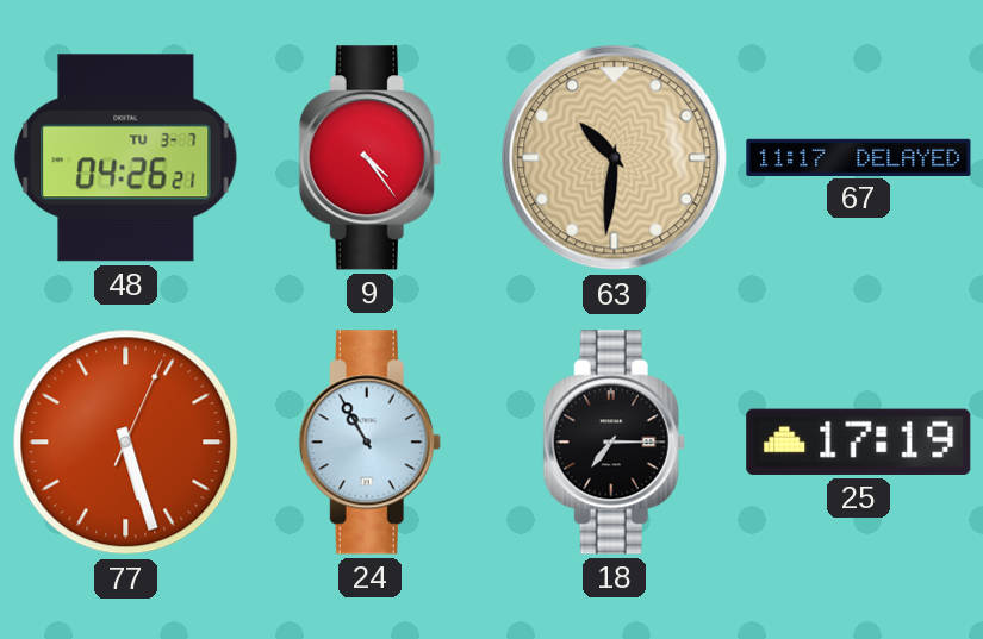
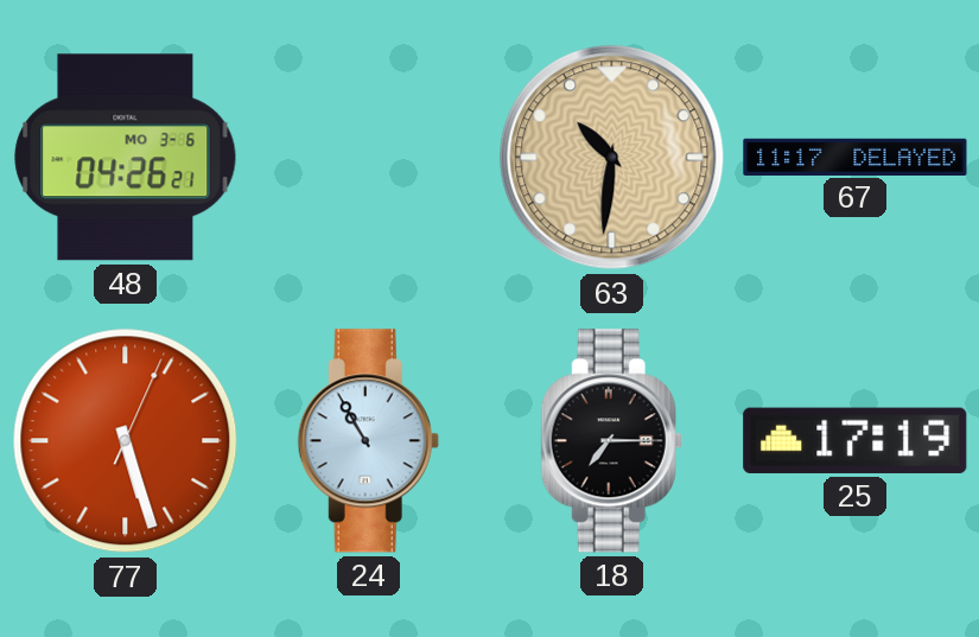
48 date: TU 3-7 -> MO 3-6 (126, 158)
9: 4:24 -> none (369, 158)
